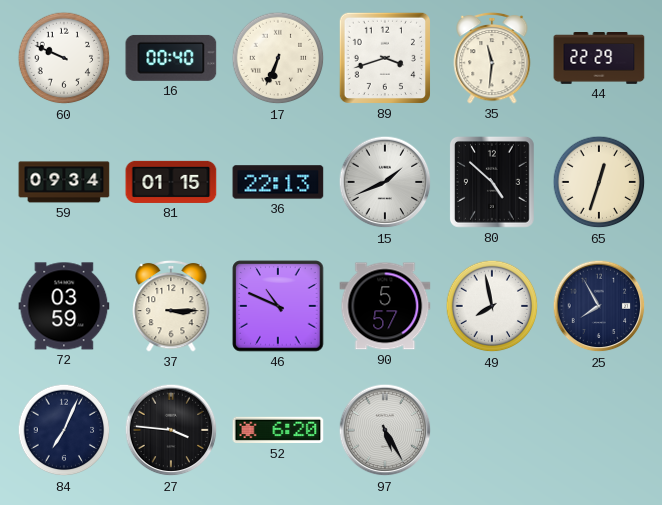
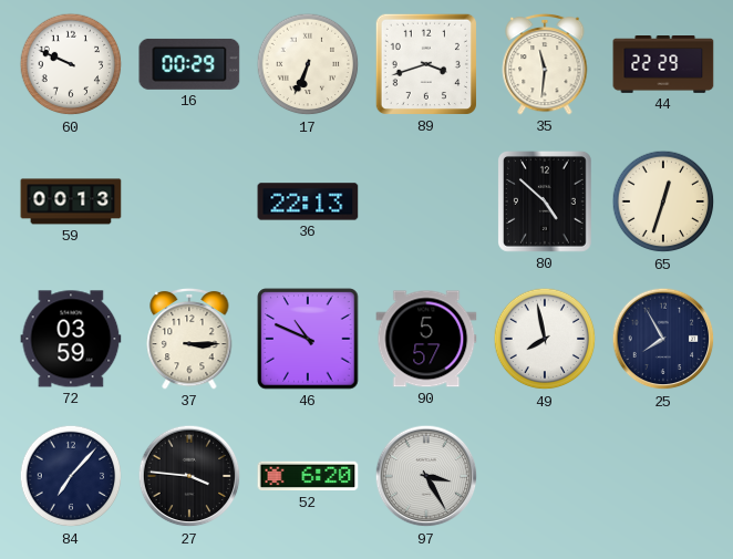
16: 00:40 -> 00:29 (189, 64)
59: 09:34 -> 00:13 (71, 201)
81: 01:15 -> none (171, 182)
15: 1:41 -> none (385, 182)
84: 7:04 -> 7:07 (71, 476)
97: 5:25 -> 3:25 (426, 476)
